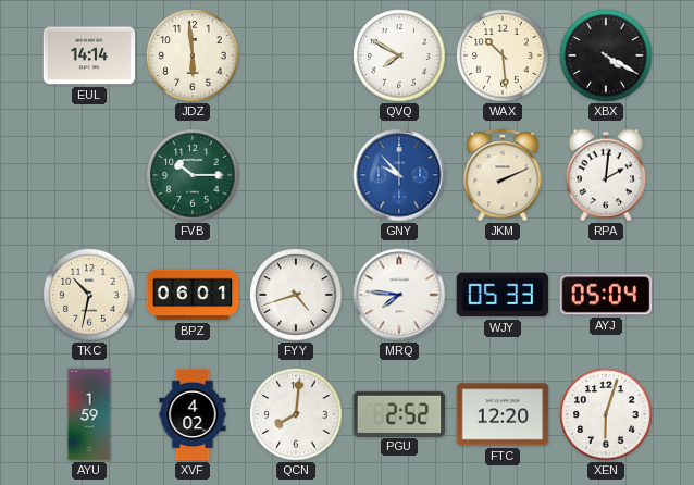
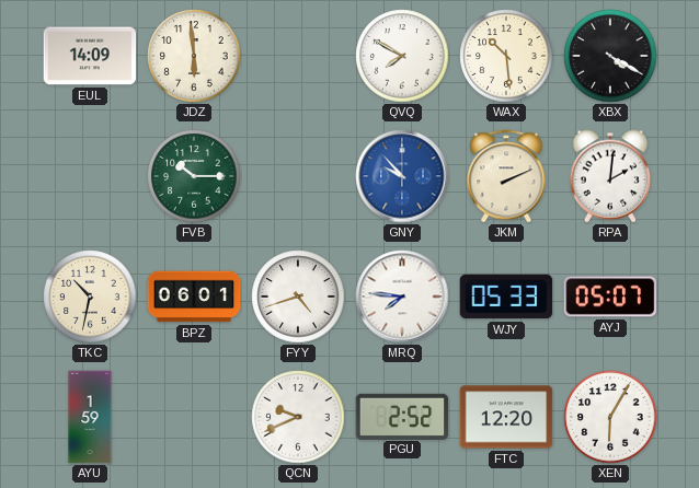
EUL: 14:14 -> 14:09 (90, 56)
AYJ: 05:04 -> 05:07 (610, 297)
XVF: 4:02 -> none (193, 414)
QCN: 8:01 -> 9:41 (298, 417)
XEN: 6:03 -> 6:05 (610, 417)
